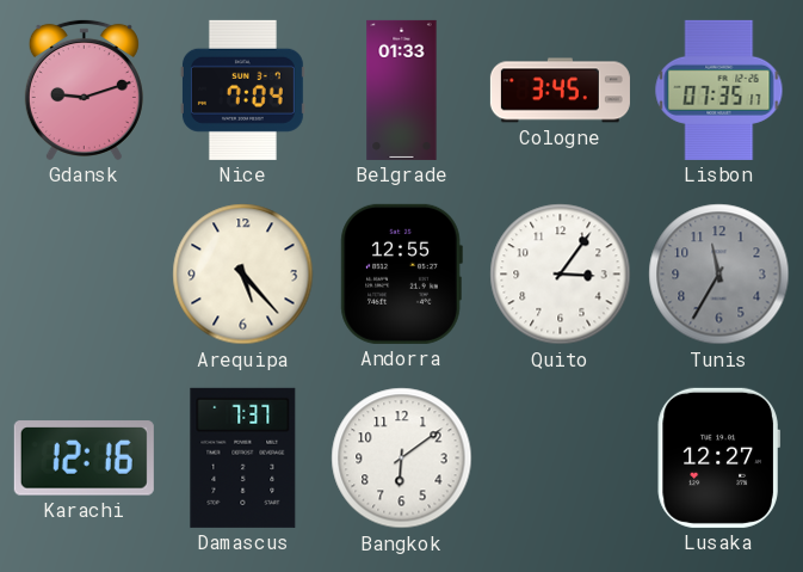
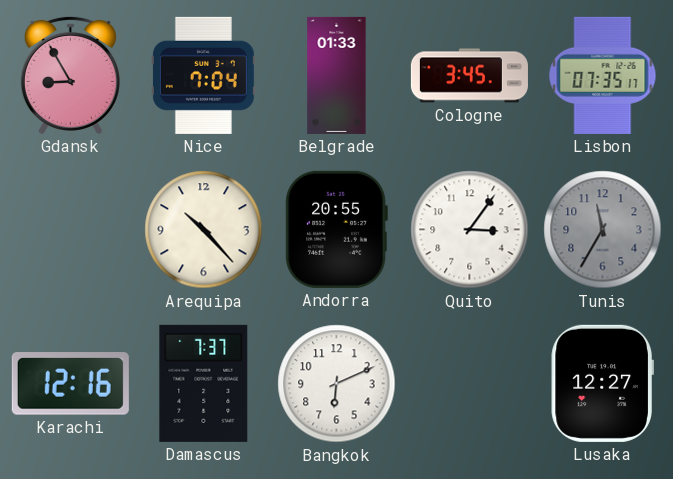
Gdansk: 9:12 -> 8:55 (70, 75)
Arequipa: 5:23 -> 10:23 (204, 230)
Andorra: 12:55 -> 20:55 (336, 229)
Bangkok: 6:09 -> 6:11 (337, 384)
